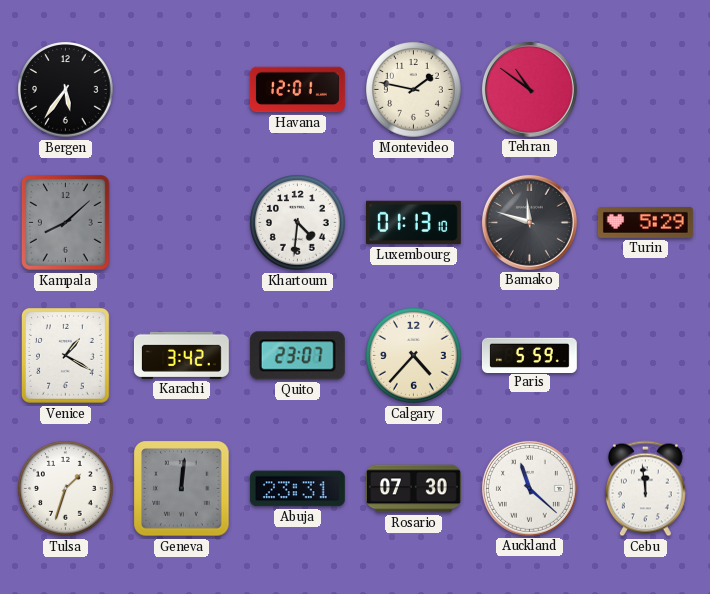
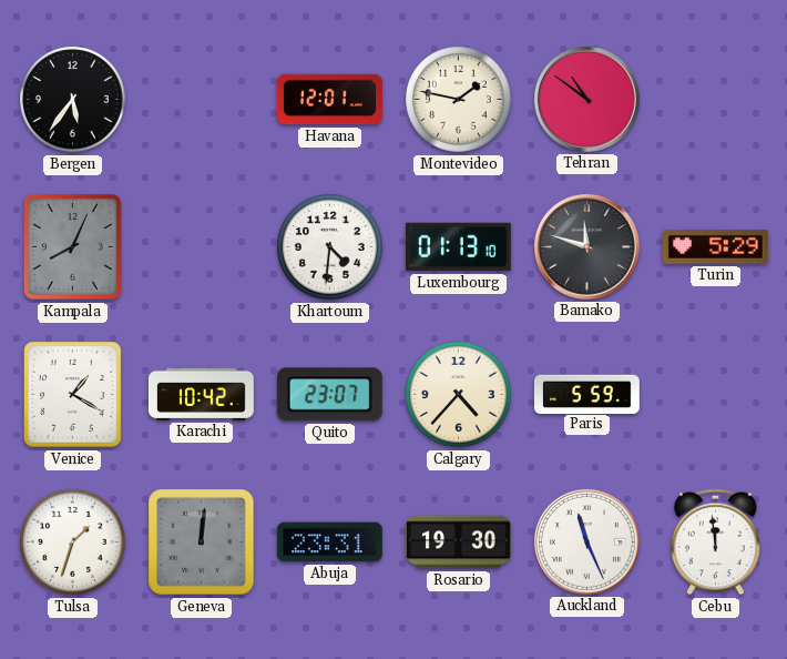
Kampala: 8:08 -> 8:04 (73, 247)
Karachi: 3:42 -> 10:42 (201, 394)
Rosario: 07:30 -> 19:30 (459, 543)
Auckland: 11:22 -> 11:26 (586, 541)
